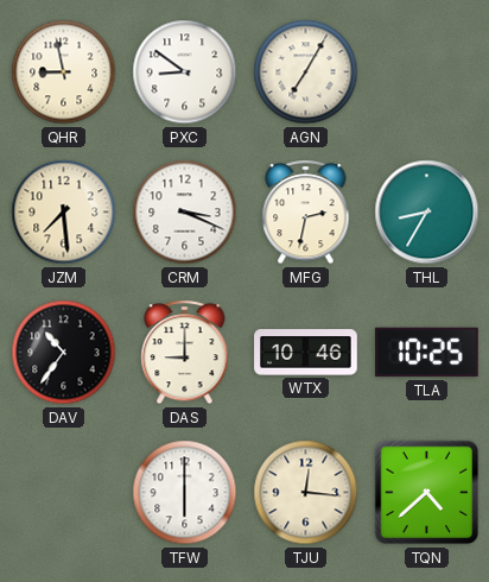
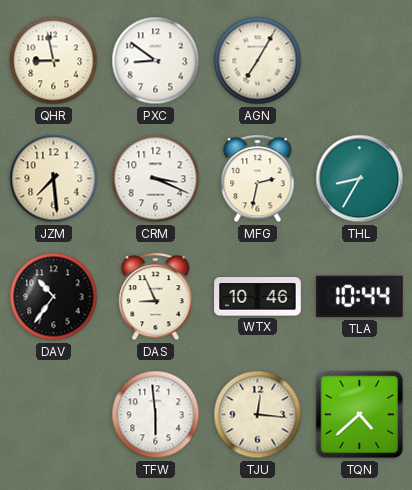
DAS: 9:00 -> 8:56 (156, 297)
TLA: 10:25 -> 10:44 (360, 297)
TFW: 6:00 -> 5:59 (156, 415)
